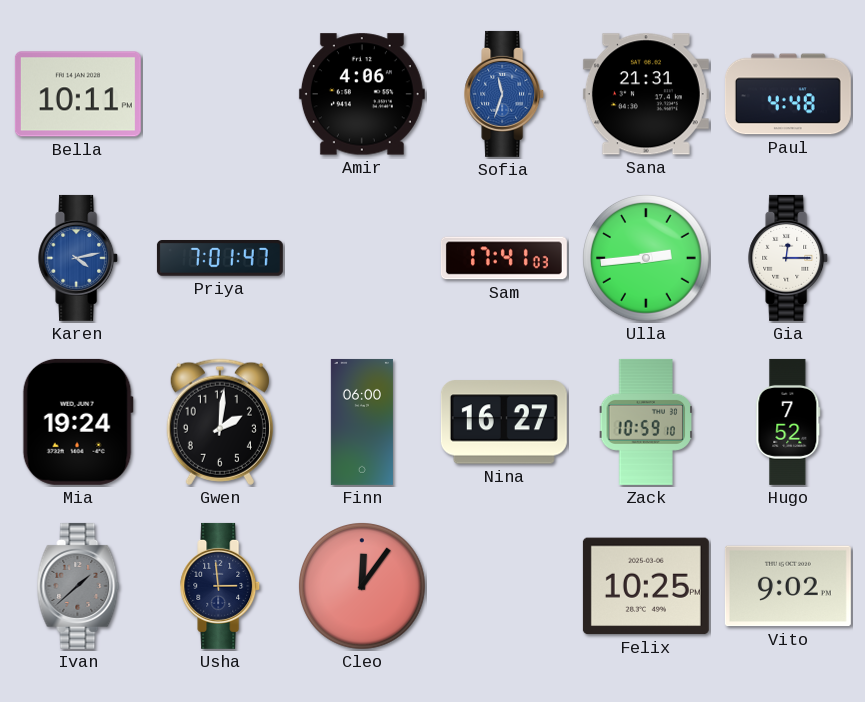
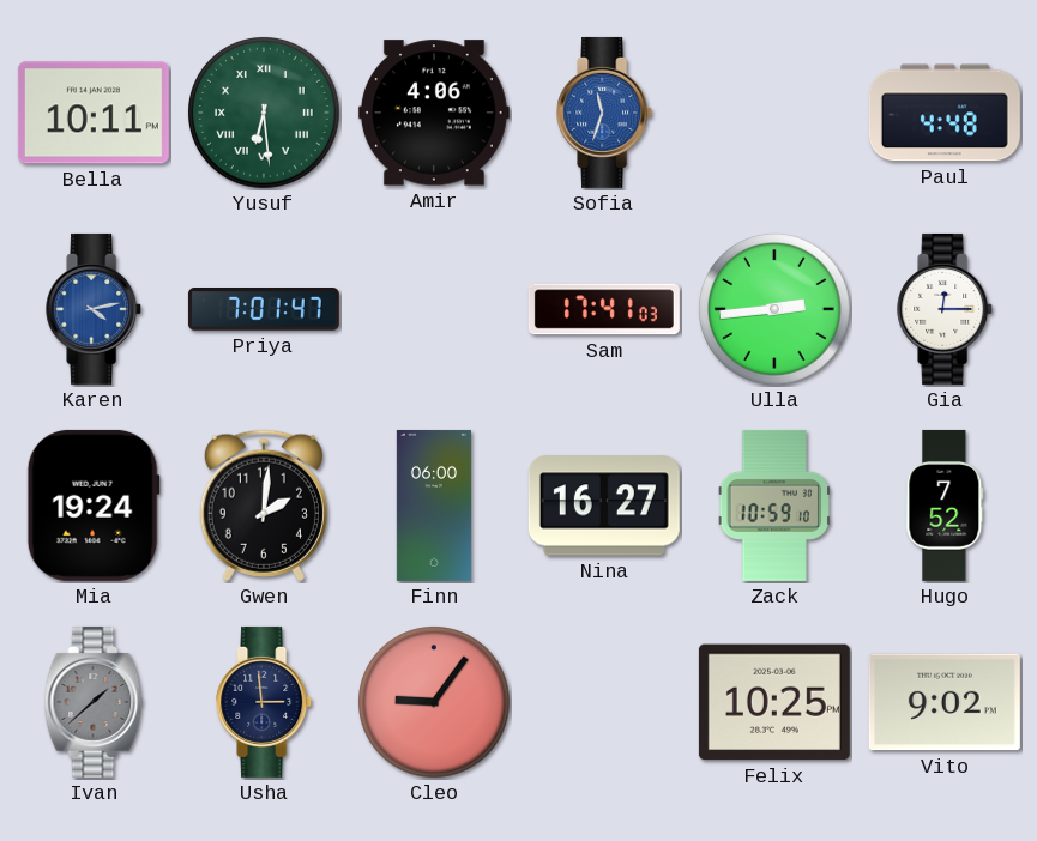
Yusuf: none -> 6:29 (265, 114)
Sana: 21:31 -> none (646, 94)
Cleo: 12:06 -> 9:06 (435, 703)
